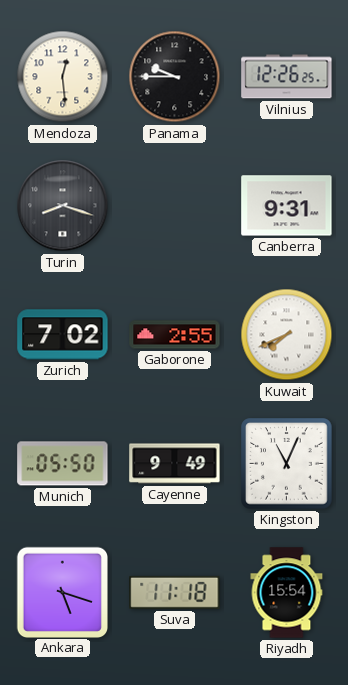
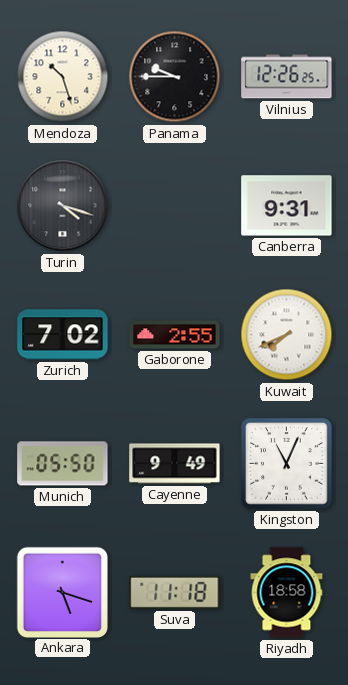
Mendoza: 12:29 -> 10:27 (63, 77)
Turin: 8:18 -> 4:18 (63, 206)
Riyadh: 15:54 -> 18:58 (287, 593)
